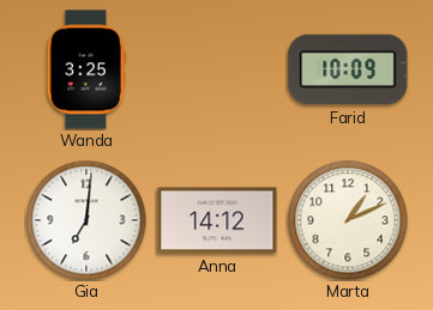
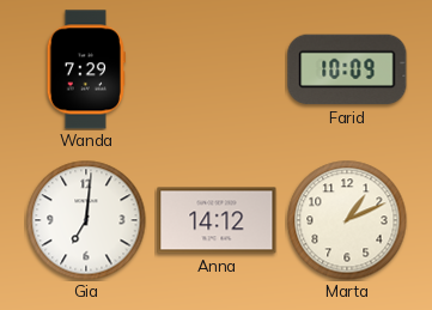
Wanda: 3:25 -> 7:29 (86, 69)
